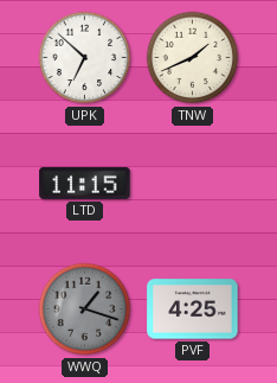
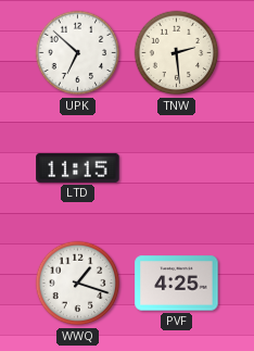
TNW: 1:41 -> 2:29 (177, 53)
WWQ dial: grey -> white (78, 284)
